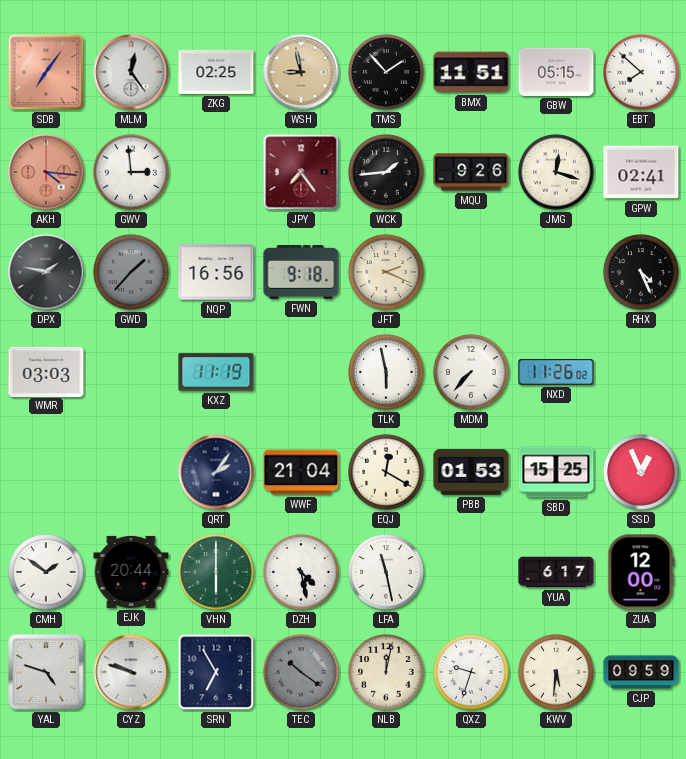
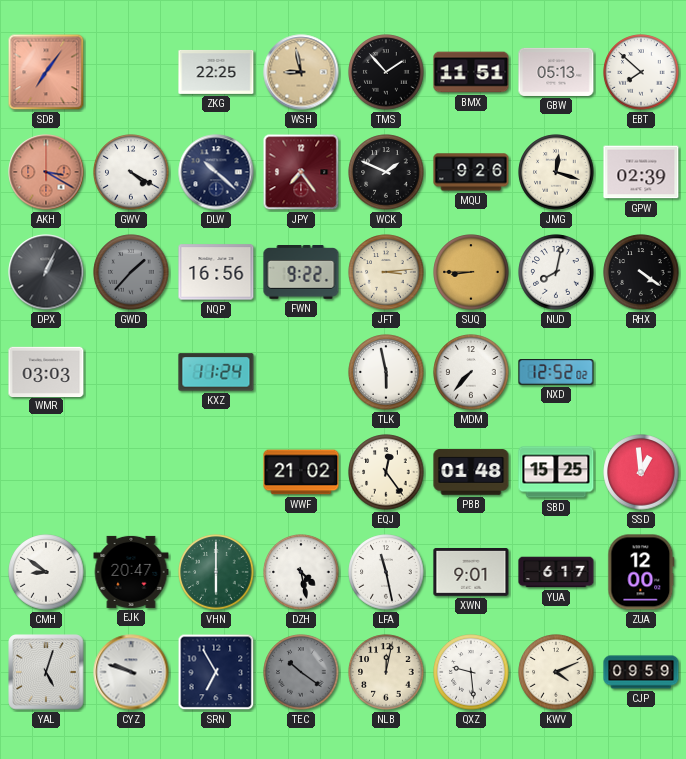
MLM: 12:24 -> none (131, 72)
ZKG: 02:25 -> 22:25 (216, 72)
GBW: 05:15 -> 05:13 (556, 72)
AKH: 4:16 -> 3:20 (46, 172)
GWV: 2:59 -> 4:20 (131, 172)
DLW: none -> 10:22 (216, 172)
WCK: 1:44 -> 1:49 (386, 172)
GPW: 02:41 -> 02:39 (641, 172)
DPX: 1:47 -> 1:04 (46, 272)
FWN: 9:18 -> 9:22 (301, 273)
JFT: 2:19 -> 3:14 (386, 272)
SUQ: none -> 8:45 (471, 272)
NUD: none -> 8:02 (556, 272)
RHX: 4:26 -> 4:21 (641, 272)
KXZ: 11:19 -> 11:24 (216, 372)
NXD: 11:26 -> 12:52 (556, 373)
QRT: 2:06 -> none (216, 472)
WWF: 21:04 -> 21:02 (301, 472)
EQJ: 12:20 -> 12:24 (386, 472)
PBB: 01:53 -> 01:48 (471, 472)
SSD: 12:56 -> 12:59 (641, 472)
CMH: 1:51 -> 8:51 (46, 572)
EJK: 20:44 -> 20:47 (131, 572)
XWN: none -> 9:01 (471, 573)
YAL: 4:48 -> 5:03 (46, 672)
QXZ: 9:33 -> 9:29 (471, 672)
KWV: 5:31 -> 4:11 (556, 672)
